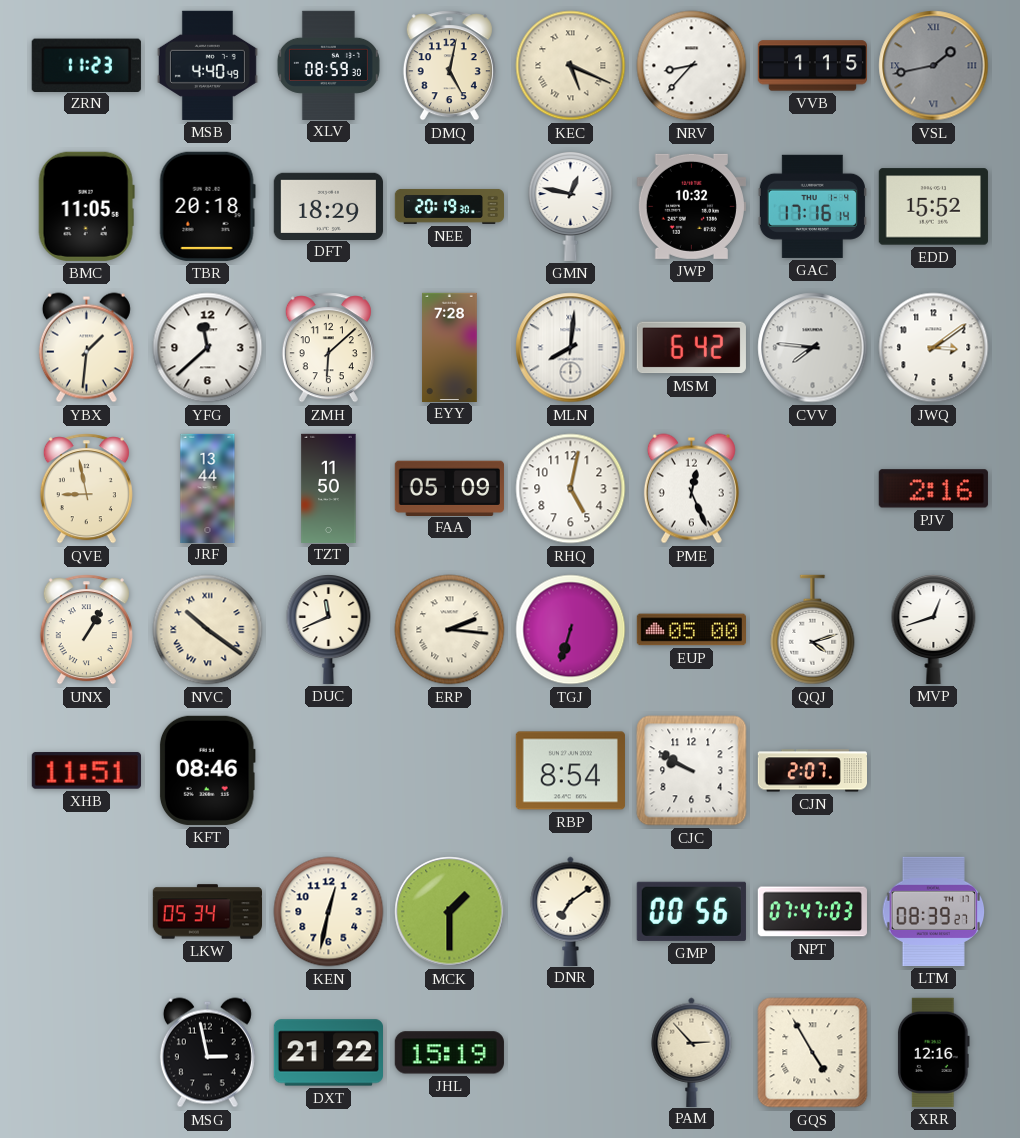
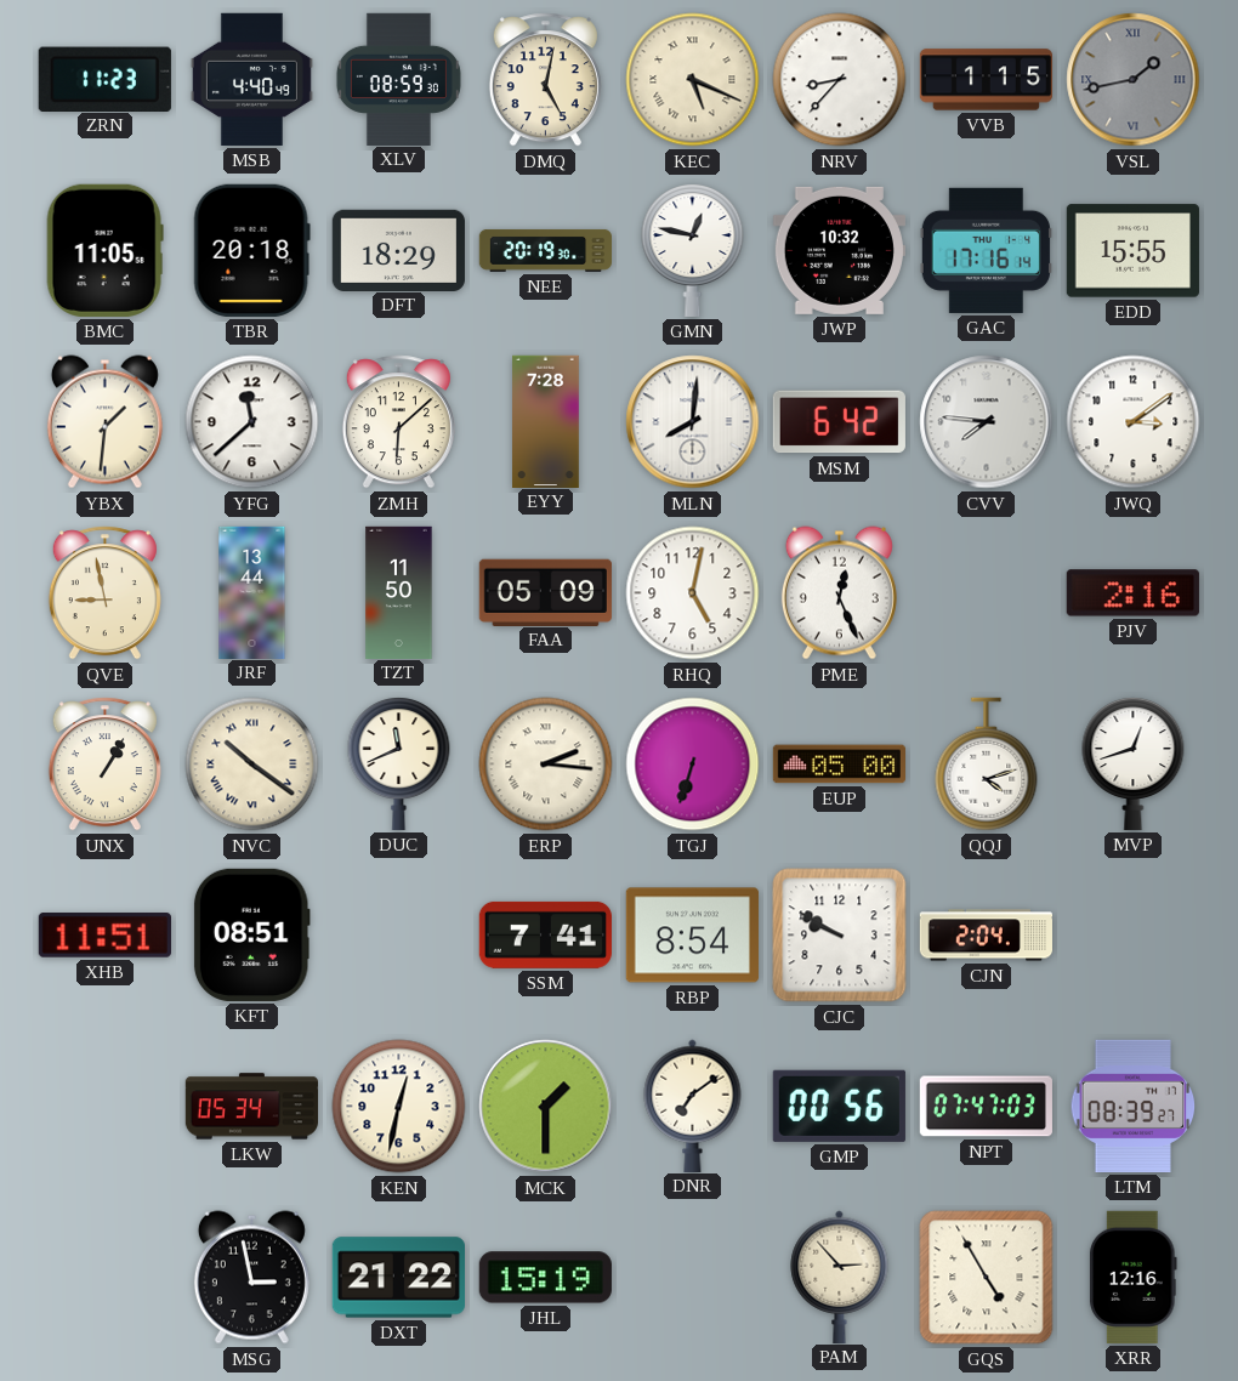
EDD: 15:52 -> 15:55 (1132, 251)
KFT: 08:46 -> 08:51 (251, 934)
SSM: none -> 7:41 (545, 934)
CJN: 2:07 -> 2:04 (986, 936)
